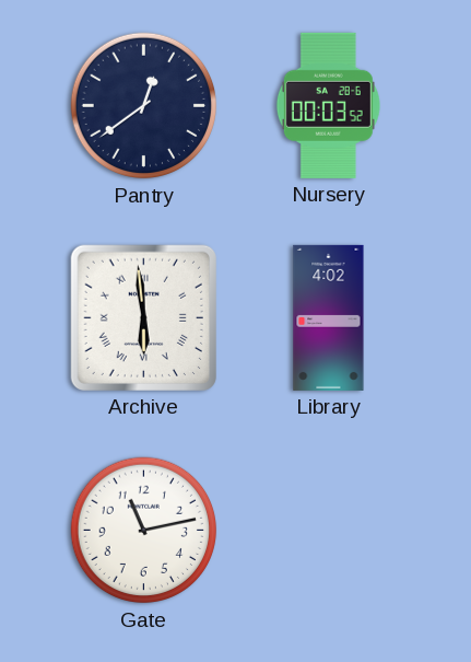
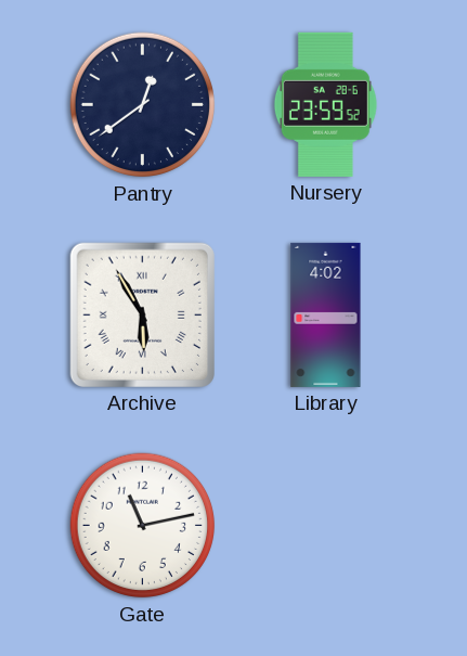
Nursery: 00:03 -> 23:59 (325, 104)
Archive: 5:59 -> 5:55 (142, 314)
